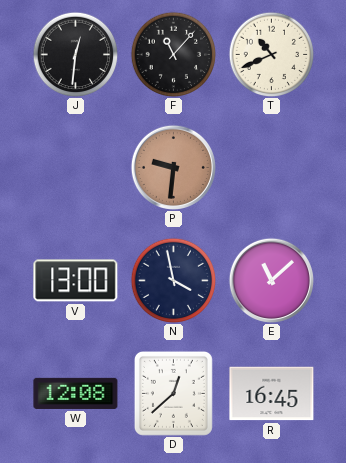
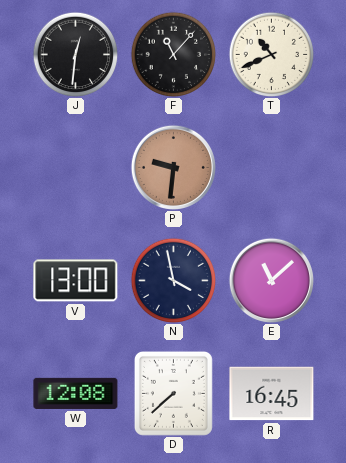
D: 12:38 -> 7:38 (173, 393)
